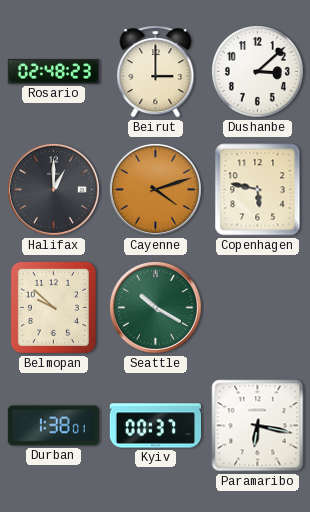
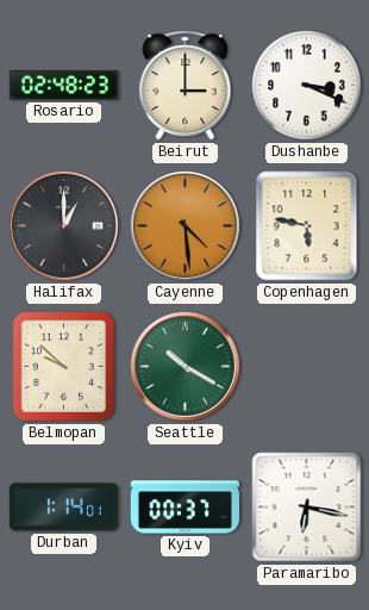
Dushanbe: 3:08 -> 3:19 (306, 85)
Cayenne: 4:12 -> 4:29 (185, 225)
Durban: 1:38 -> 1:14 (63, 508)
